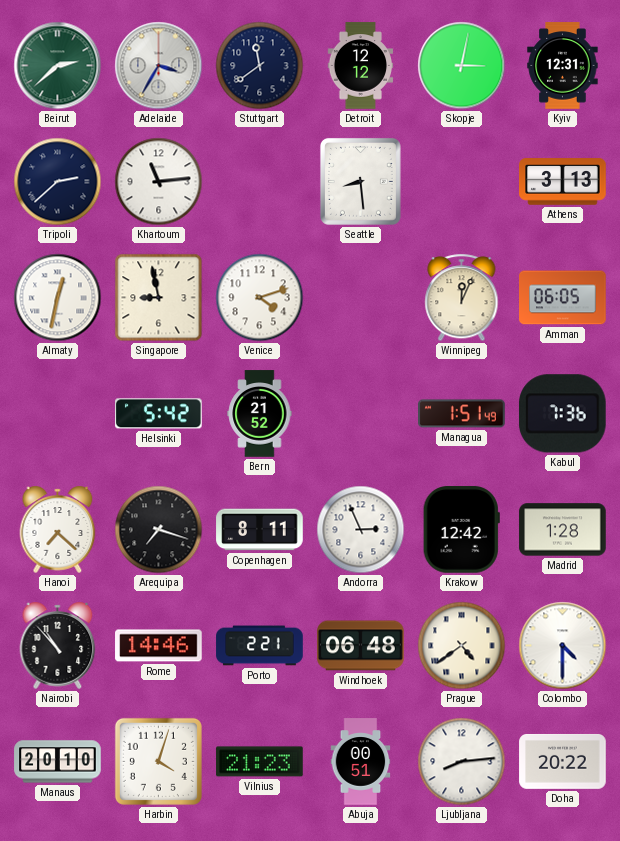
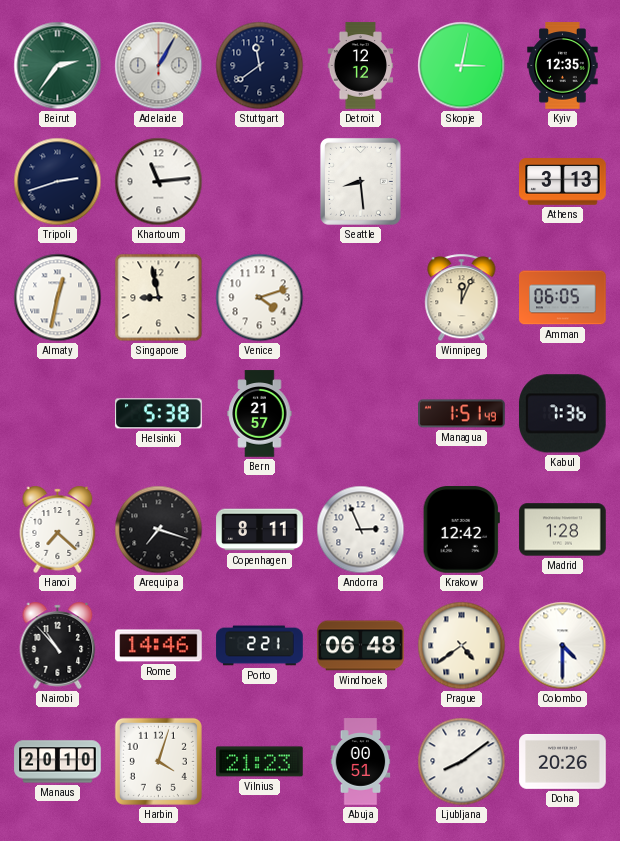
Beirut: 2:38 -> 2:36 (58, 66)
Adelaide: 3:35 -> 1:05 (159, 66)
Kyiv: 12:31 -> 12:35 (563, 66)
Tripoli: 2:38 -> 2:42 (58, 182)
Helsinki: 5:42 -> 5:38 (159, 414)
Bern: 21:52 -> 21:57 (260, 414)
Ljubljana: 8:14 -> 8:09 (462, 762)
Doha: 20:22 -> 20:26 (563, 762)
